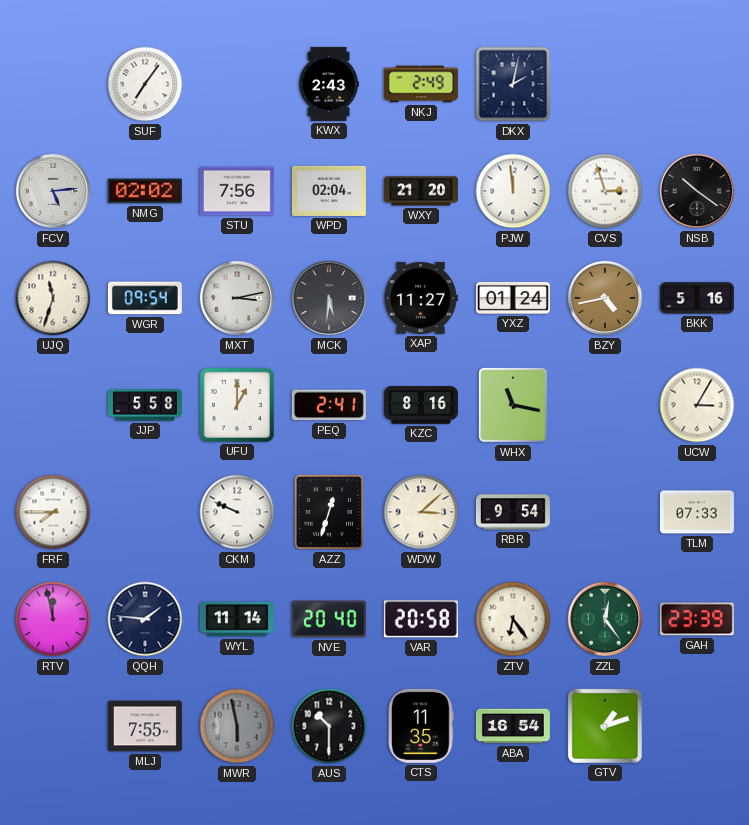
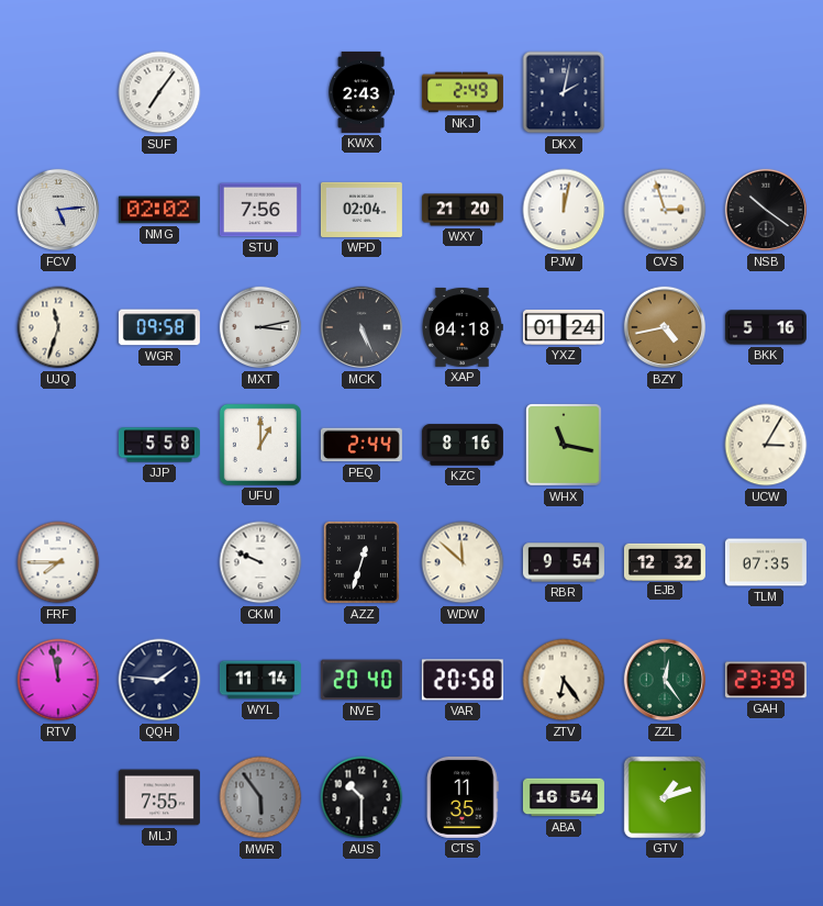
PJW: 11:59 -> 12:02 (564, 210)
WGR: 09:54 -> 09:58 (159, 327)
MCK: 5:31 -> 5:26 (362, 327)
XAP: 11:27 -> 04:18 (461, 327)
PEQ: 2:41 -> 2:44 (362, 445)
WDW: 3:08 -> 11:52 (463, 562)
EJB: none -> 12:32 (665, 561)
TLM: 07:33 -> 07:35 (766, 562)
MWR: 5:58 -> 5:54 (260, 797)
